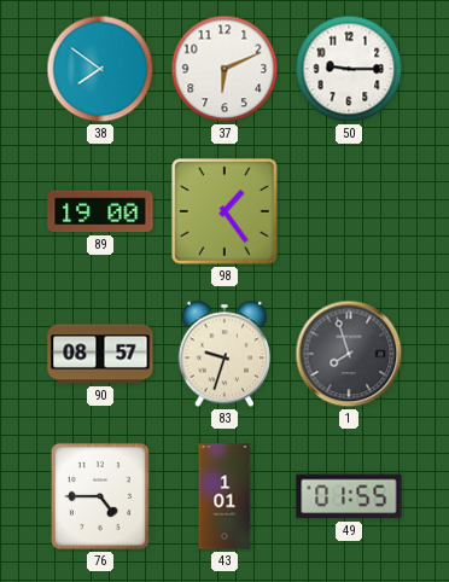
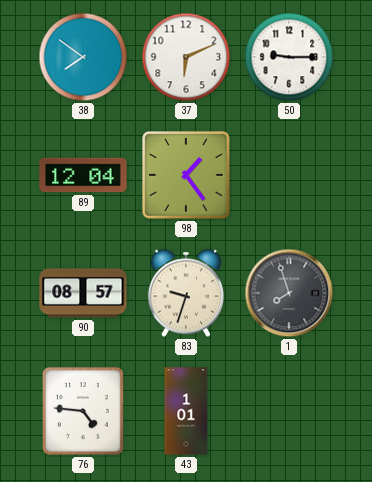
89: 19:00 -> 12:04 (83, 175)
76: 4:45 -> 4:46 (83, 411)
49: 01:55 -> none (349, 496)
